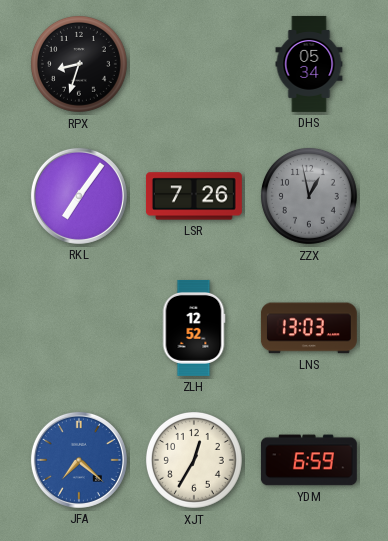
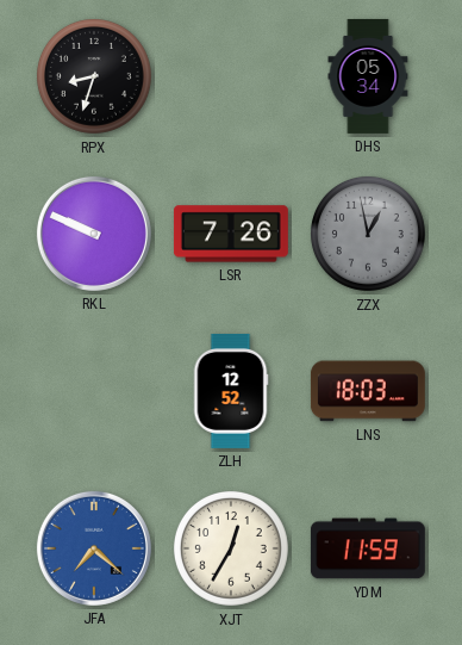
RKL: 7:06 -> 9:49 (94, 234)
LNS: 13:03 -> 18:03 (368, 391)
YDM: 6:59 -> 11:59 (368, 548)
